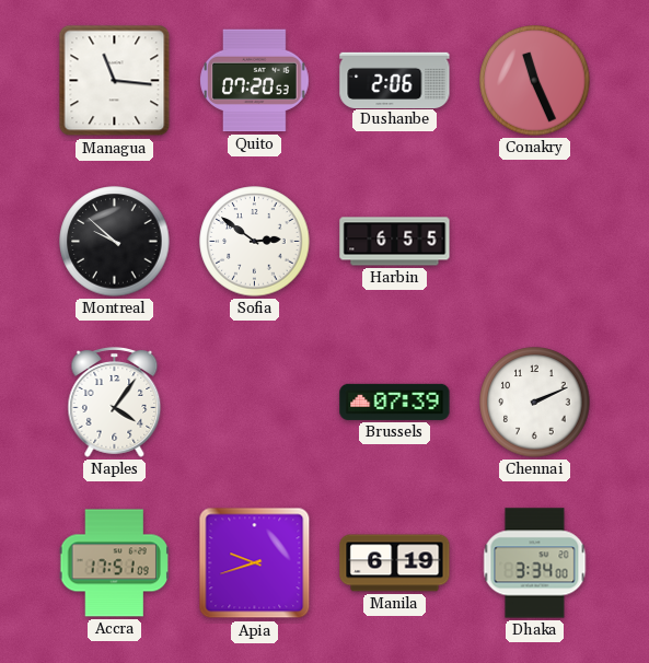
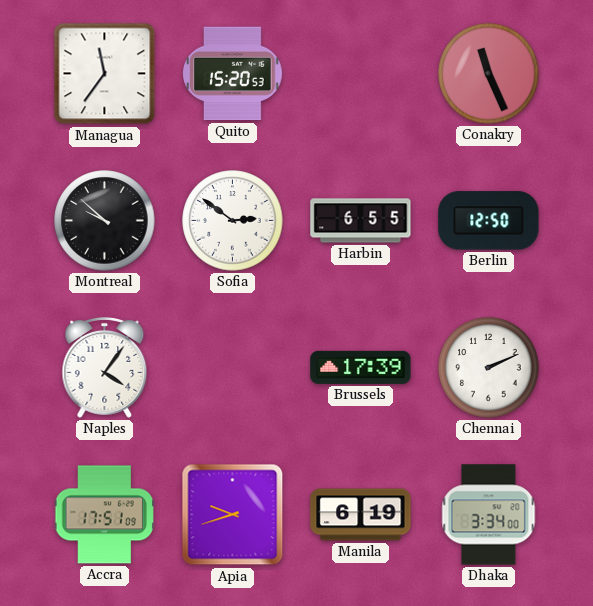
Managua: 11:16 -> 11:36 (105, 74)
Quito: 07:20 -> 15:20 (233, 74)
Dushanbe: 2:06 -> none (395, 80)
Berlin: none -> 12:50 (489, 221)
Brussels: 07:39 -> 17:39 (361, 367)
